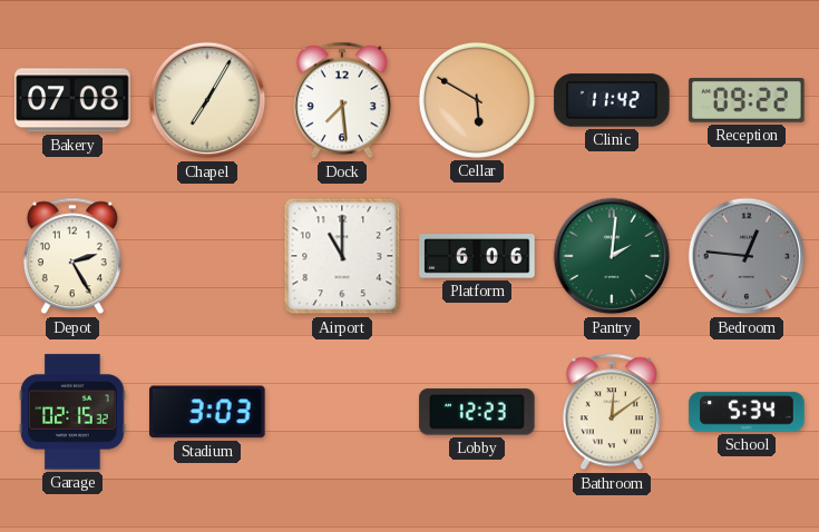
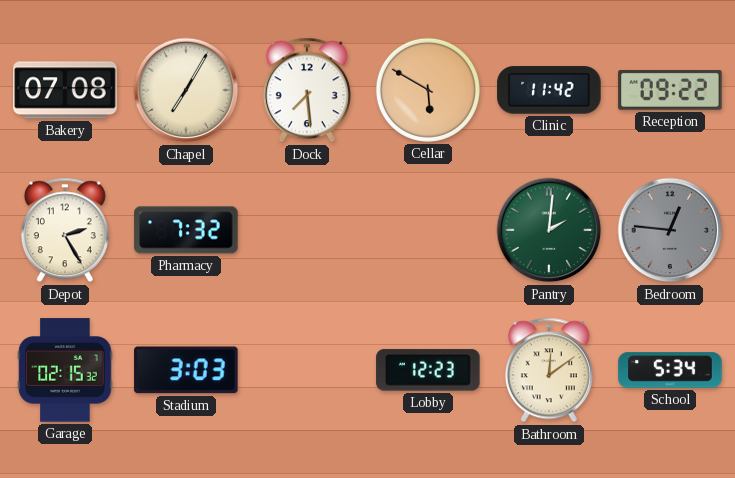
Pharmacy: none -> 7:32 (186, 230)
Airport: 11:00 -> none (342, 256)
Platform: 6:06 -> none (477, 256)
